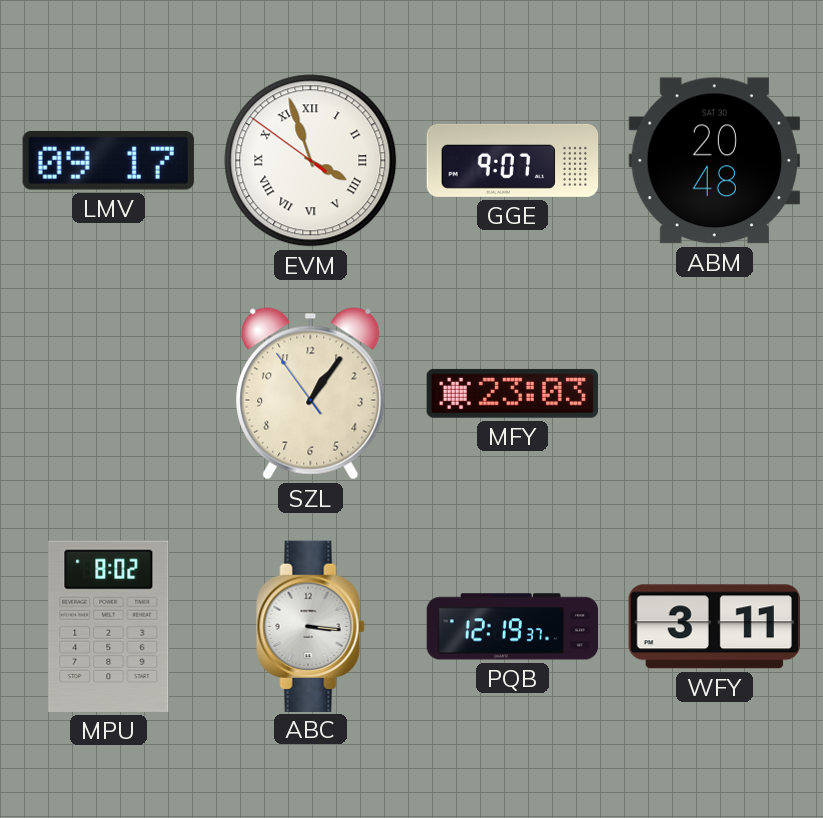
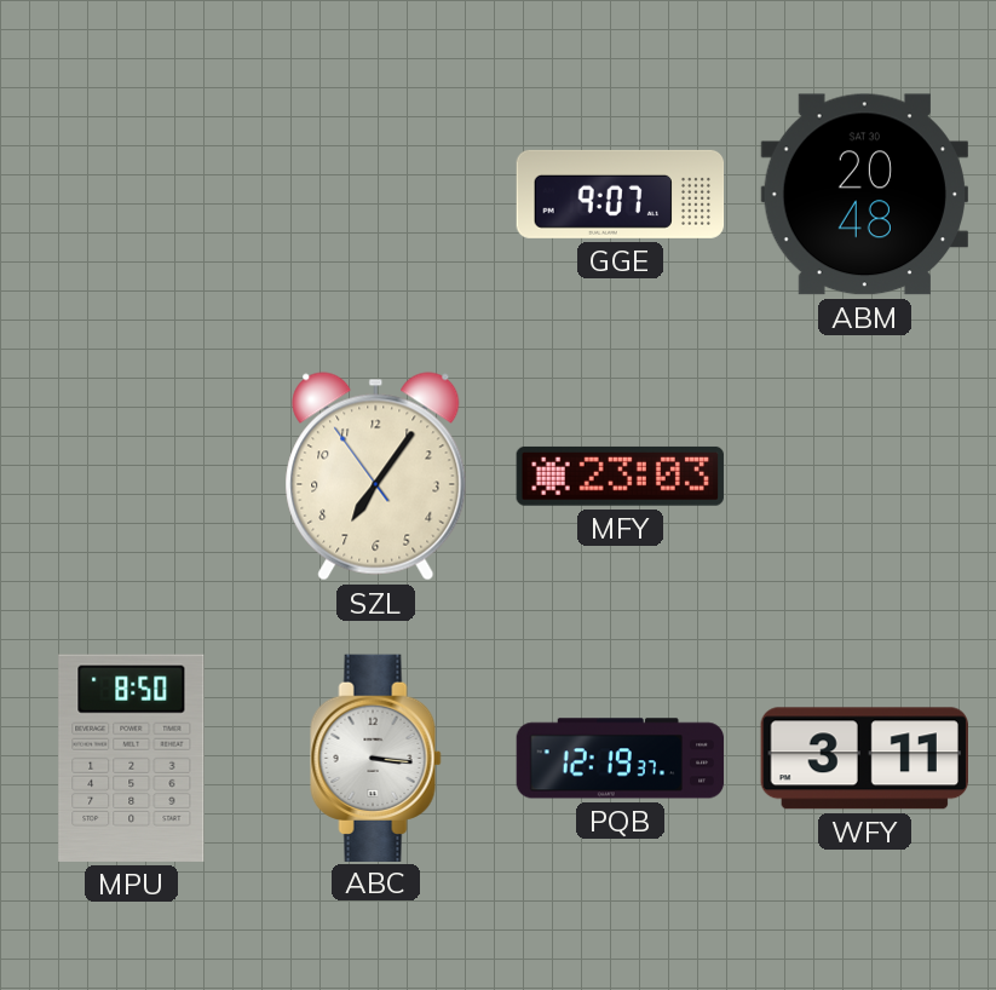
LMV: 09:17 -> none (108, 160)
EVM: 3:56 -> none (311, 161)
SZL: 1:05 -> 7:05 (376, 477)
MPU: 8:02 -> 8:50 (132, 758)
